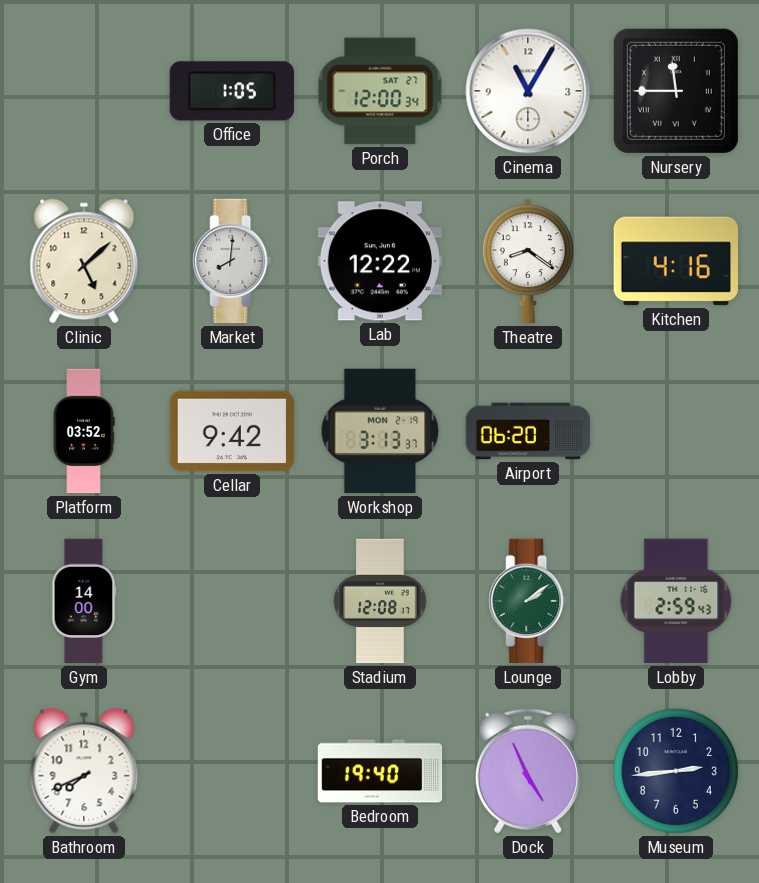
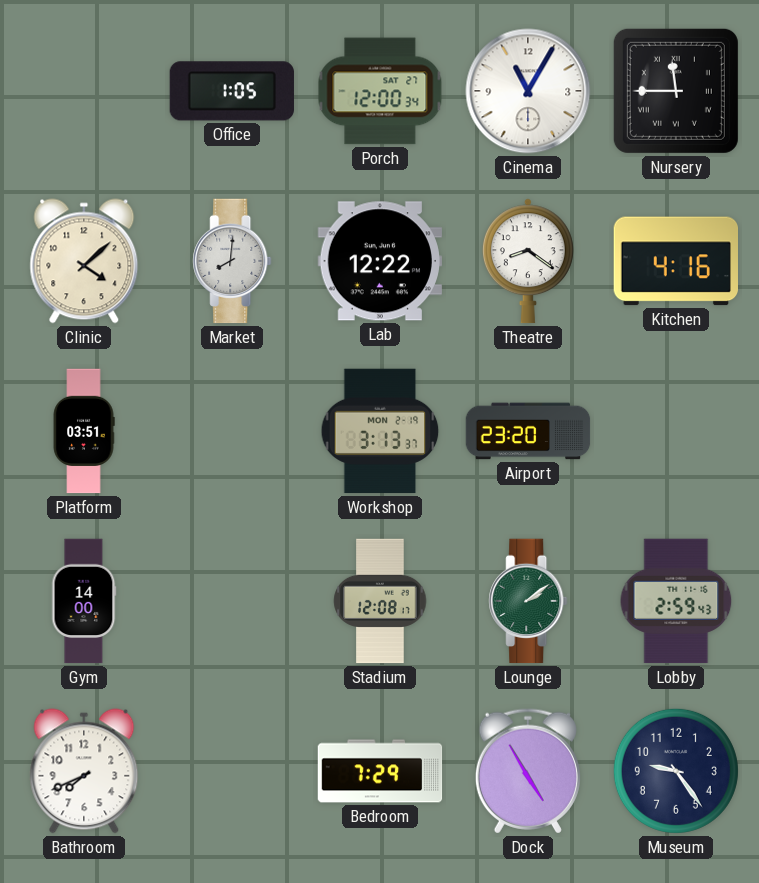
Clinic: 5:08 -> 4:08 (84, 261)
Platform: 03:52 -> 03:51 (84, 431)
Cellar: 9:42 -> none (232, 431)
Airport: 06:20 -> 23:20 (528, 431)
Bedroom: 19:40 -> 7:29 (380, 771)
Dock: 4:56 -> 4:55 (528, 771)
Museum: 2:44 -> 9:24 (676, 771)
